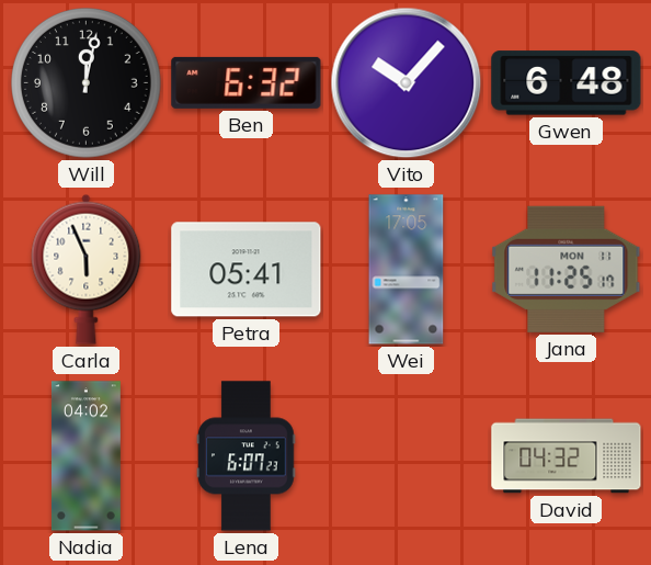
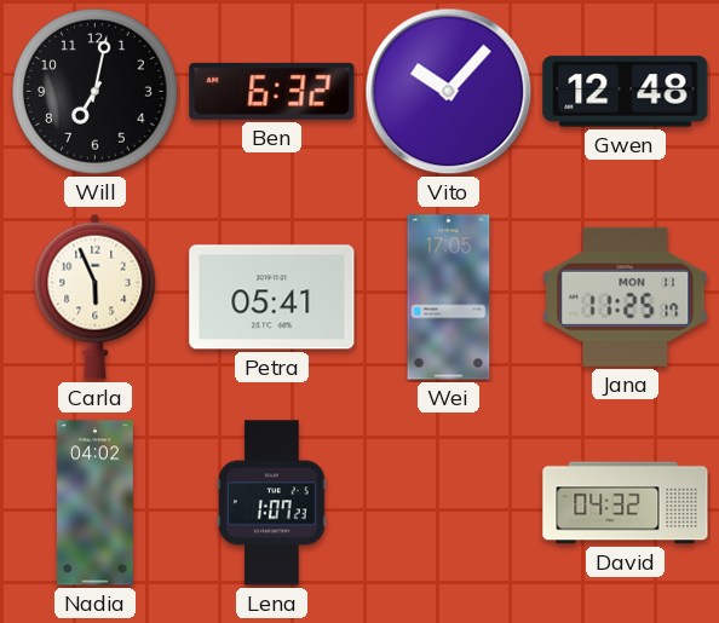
Will: 12:02 -> 7:02 (96, 92)
Gwen: 6:48 -> 12:48 (626, 92)
Lena: 6:07 -> 1:07 (272, 503)
